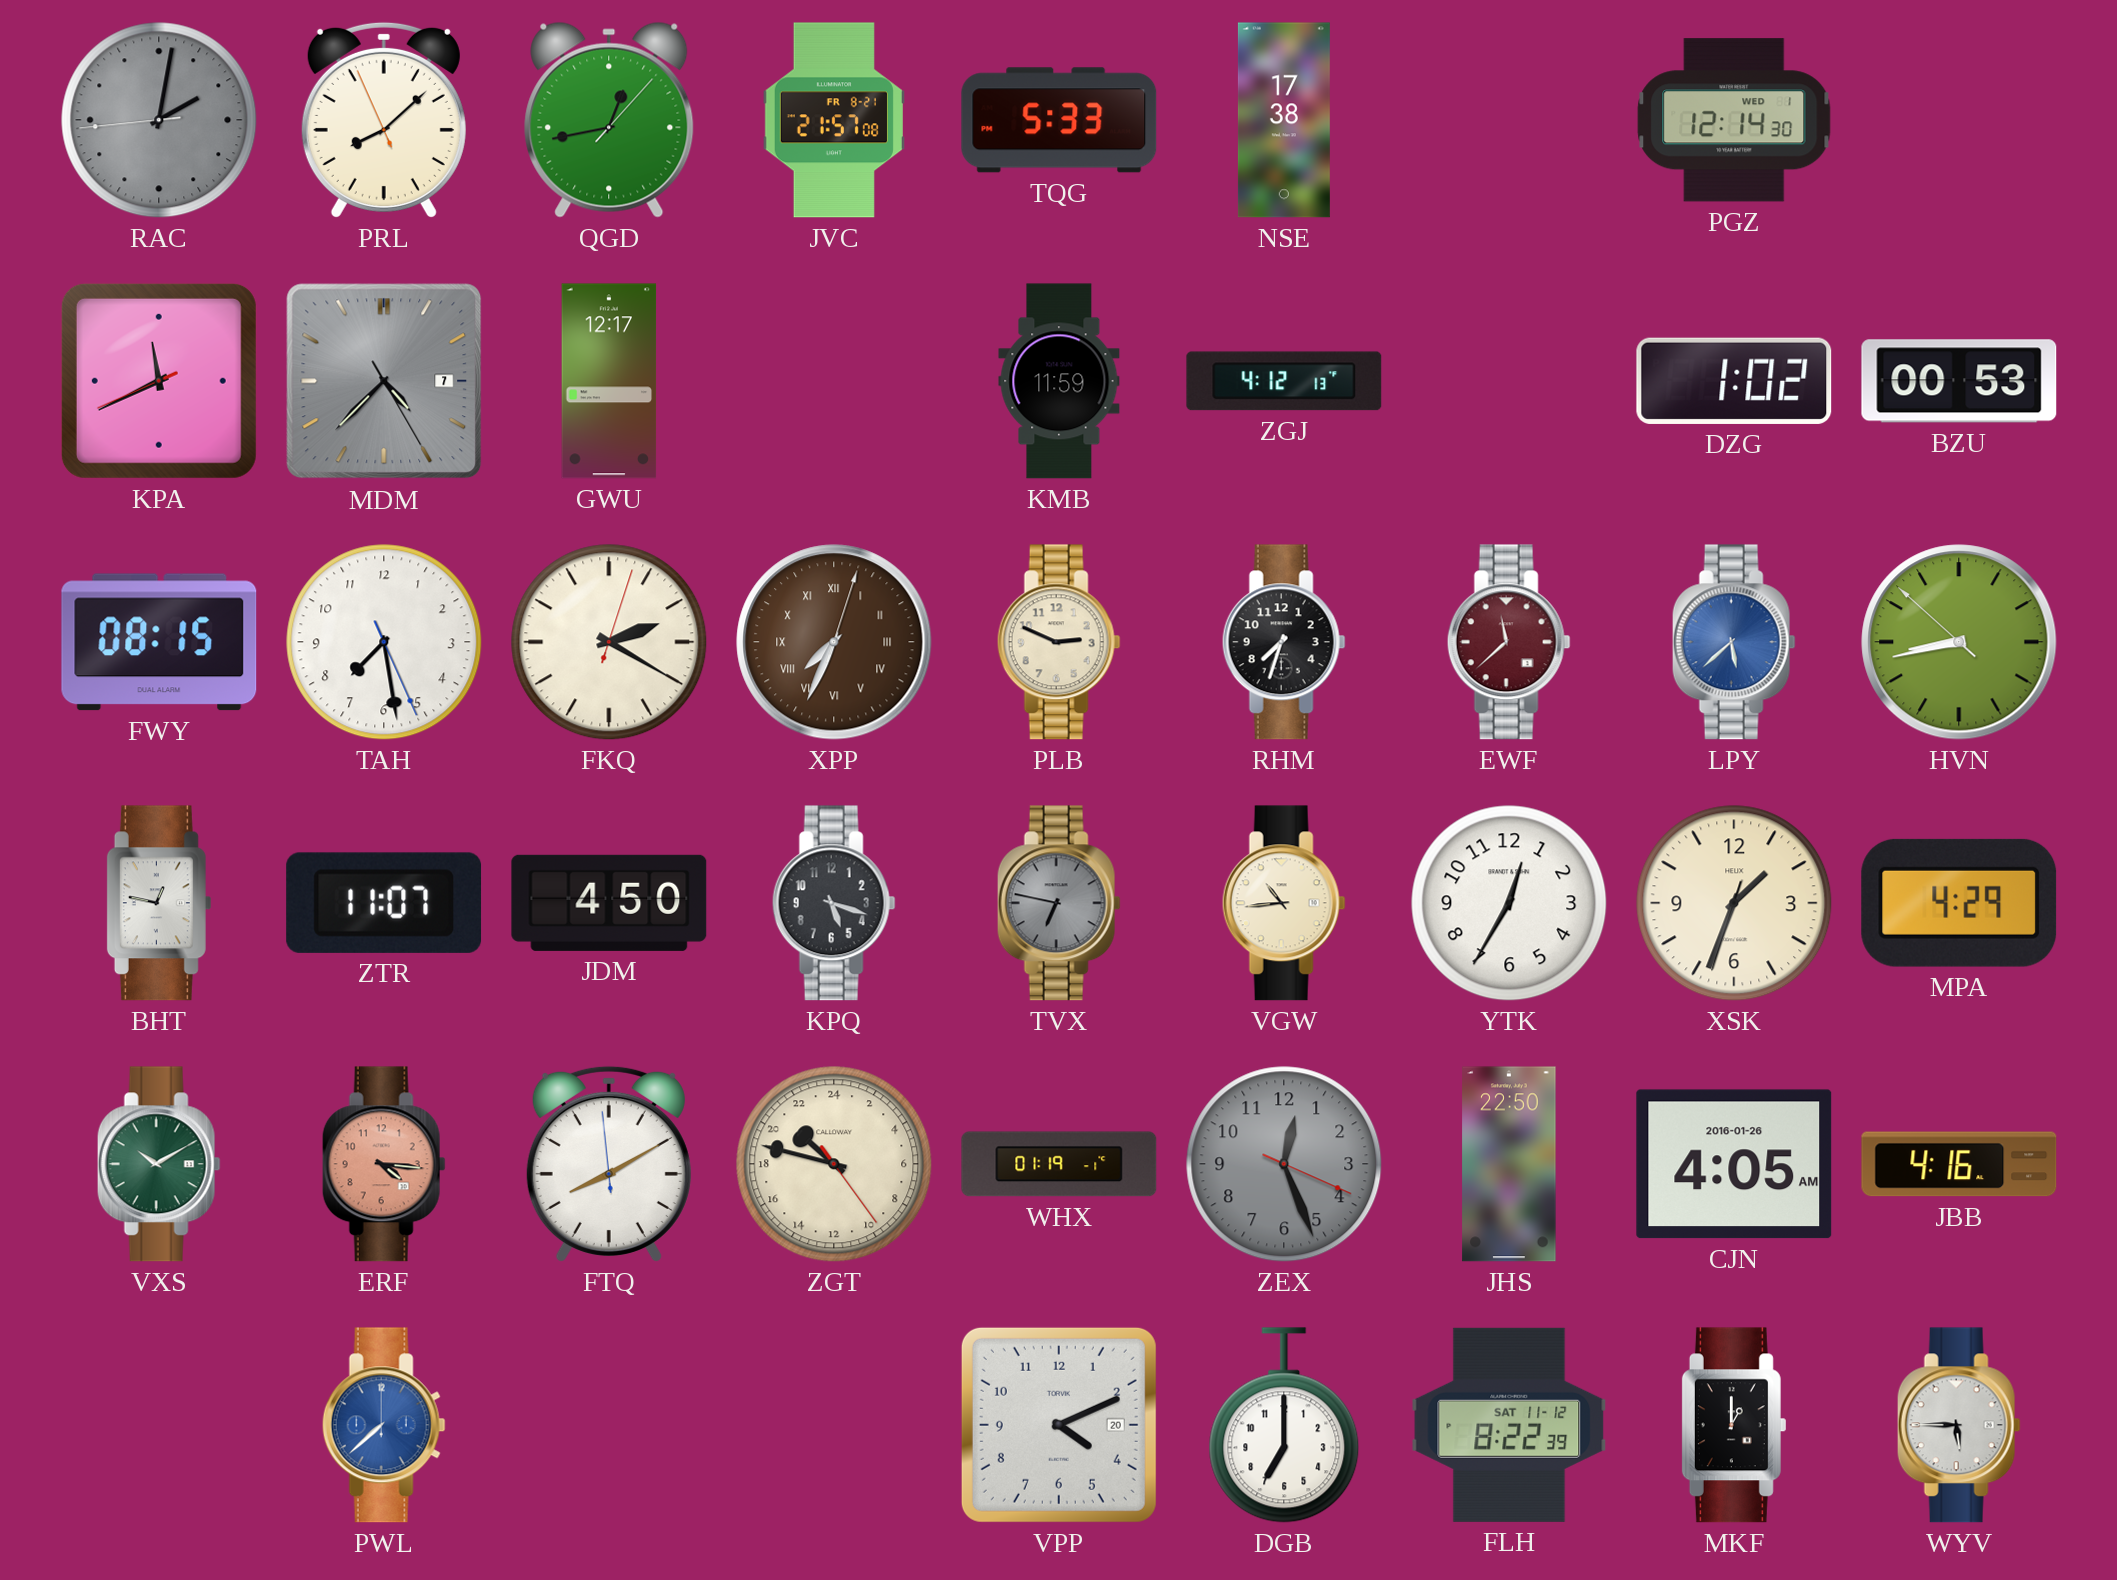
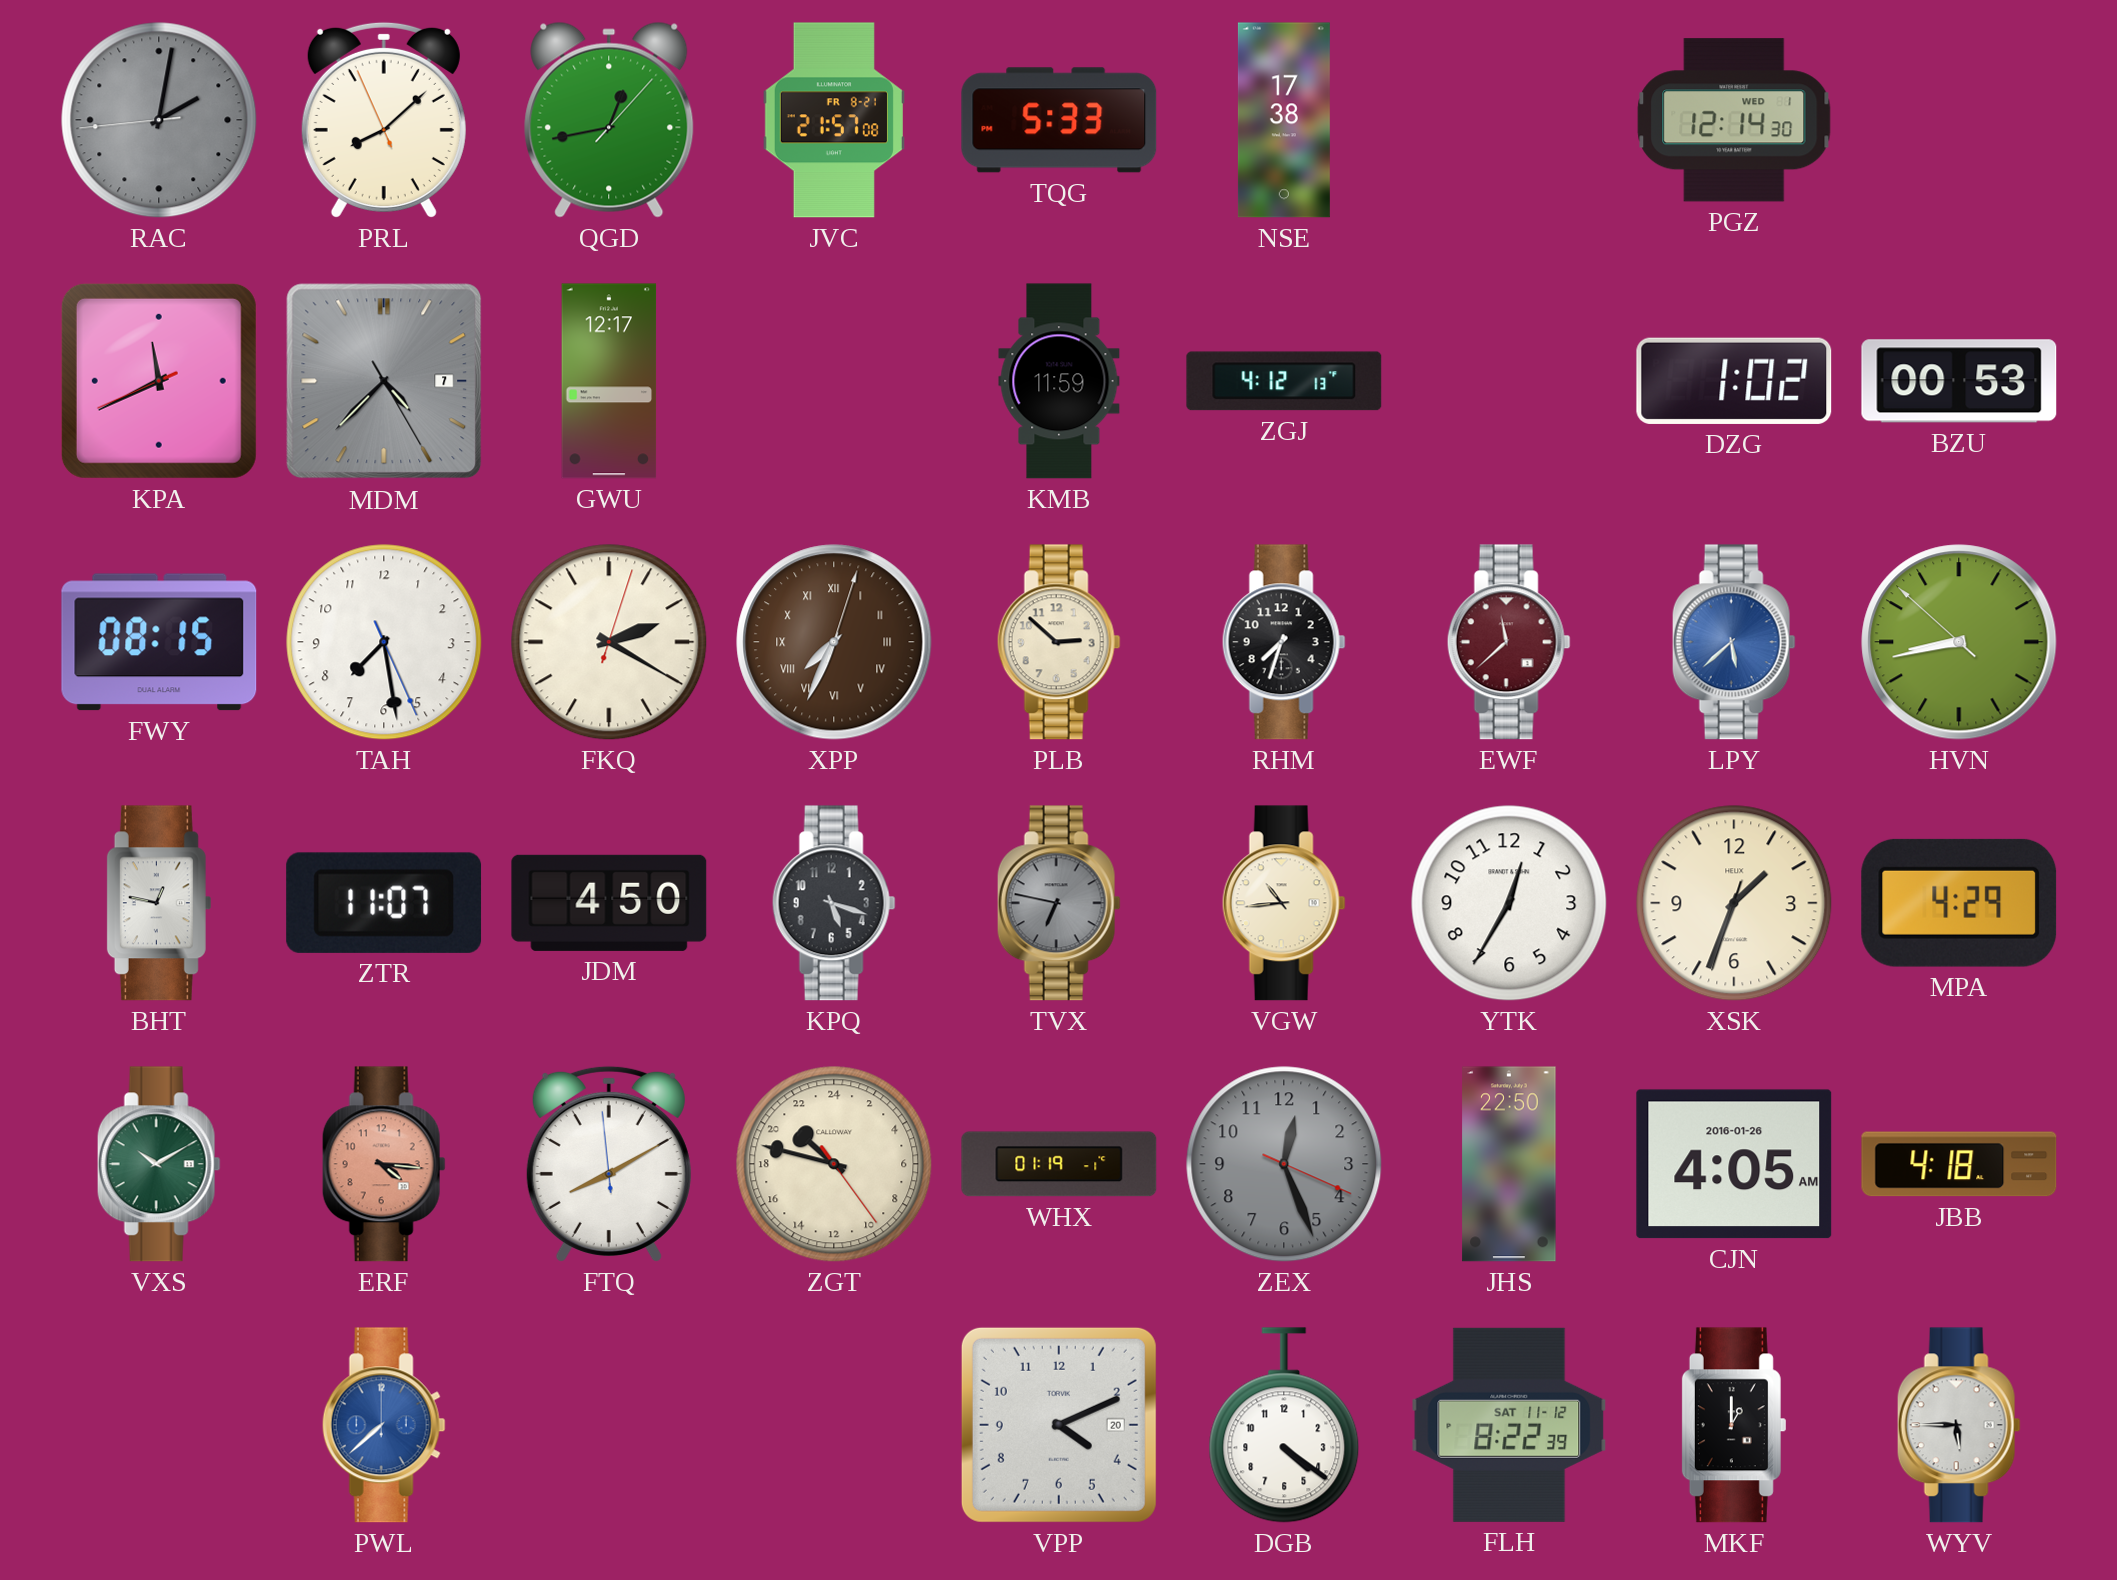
PLB: 2:49 -> 2:52 (1059, 642)
JBB: 4:16 -> 4:18 (1959, 1164)
DGB: 7:00 -> 4:21 (1284, 1425)
